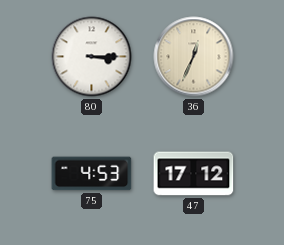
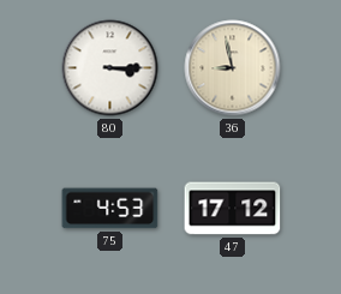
36: 12:34 -> 8:58 (233, 68)
